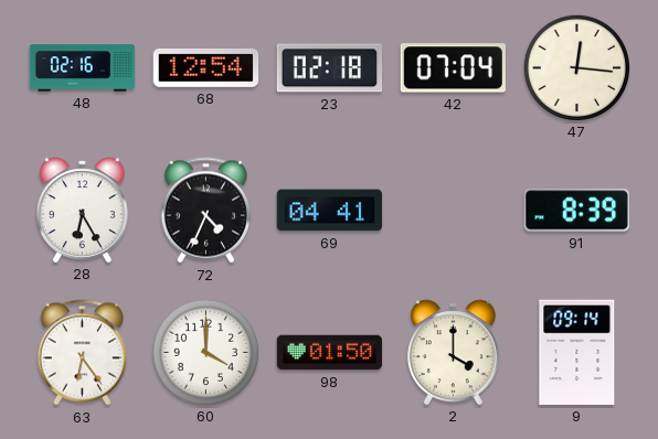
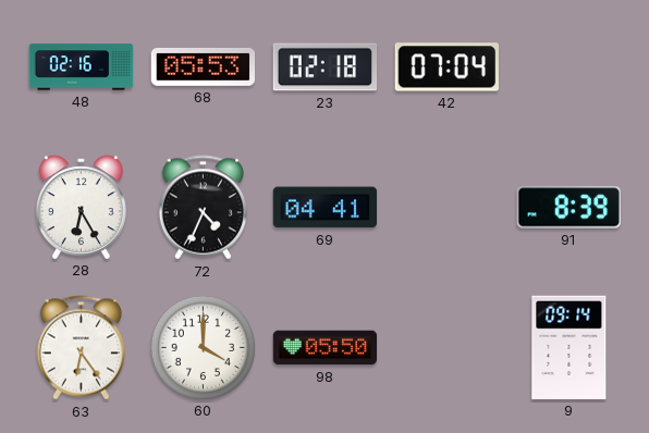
68: 12:54 -> 05:53 (204, 66)
47: 12:16 -> none (576, 67)
98: 01:50 -> 05:50 (326, 348)
2: 4:00 -> none (453, 352)
